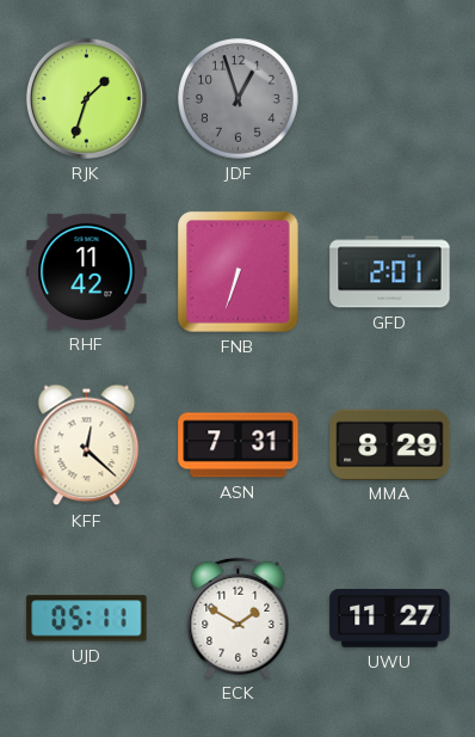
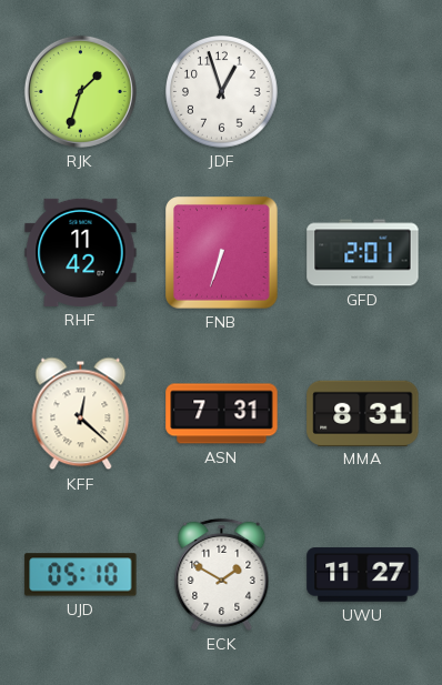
JDF dial: grey -> white (222, 92)
MMA: 8:29 -> 8:31 (363, 413)
UJD: 05:11 -> 05:10 (81, 575)
